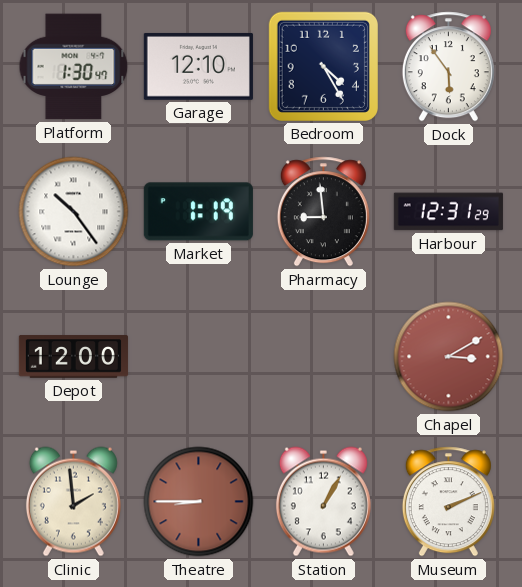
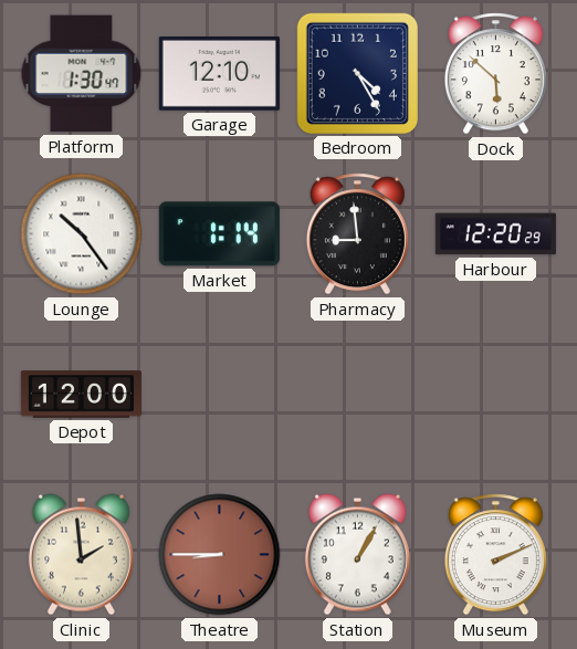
Dock: 5:54 -> 5:52 (495, 74)
Market: 1:19 -> 1:14 (219, 234)
Harbour: 12:31 -> 12:20 (495, 234)
Chapel: 3:10 -> none (449, 357)
